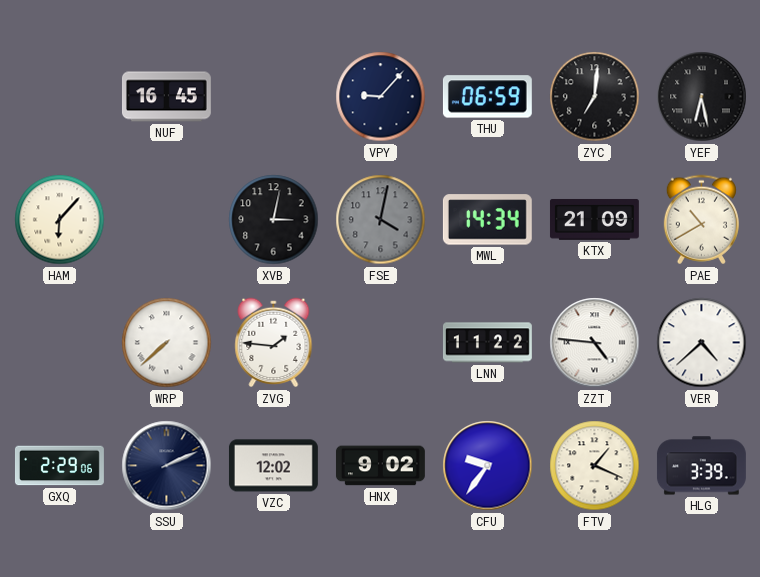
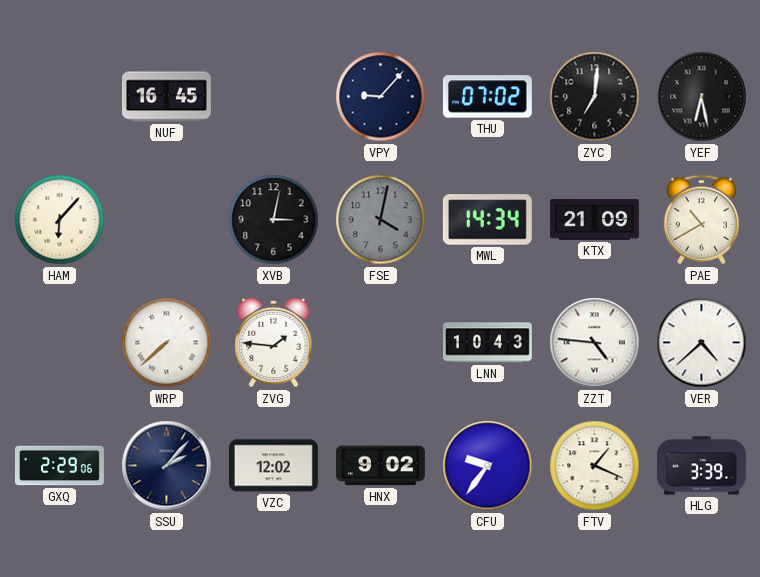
THU: 06:59 -> 07:02 (487, 97)
LNN: 11:22 -> 10:43 (487, 343)
SSU: 2:11 -> 2:07 (167, 466)
